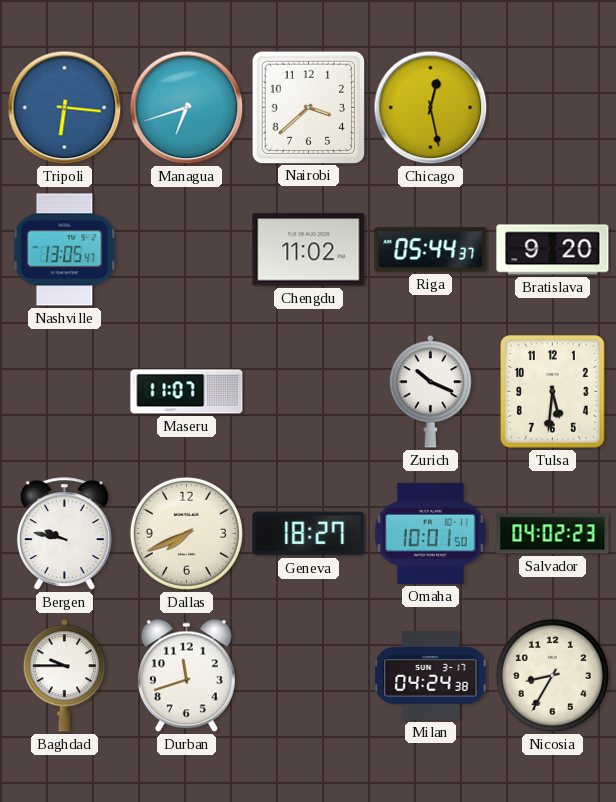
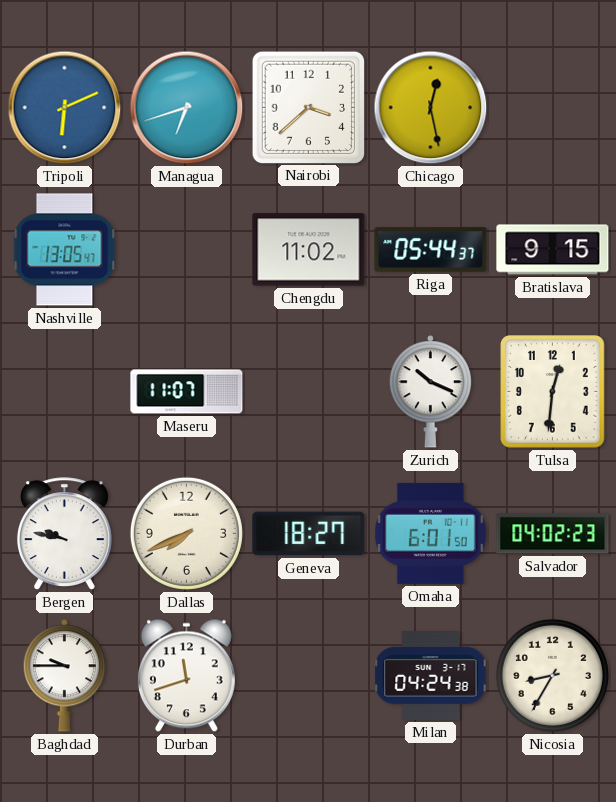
Tripoli: 6:16 -> 6:11 (65, 108)
Bratislava: 9:20 -> 9:15 (553, 250)
Tulsa: 5:31 -> 12:31 (553, 392)
Omaha: 10:01 -> 6:01 (430, 533)
